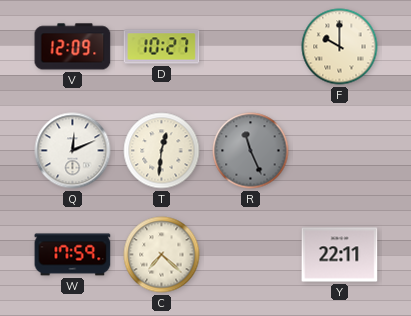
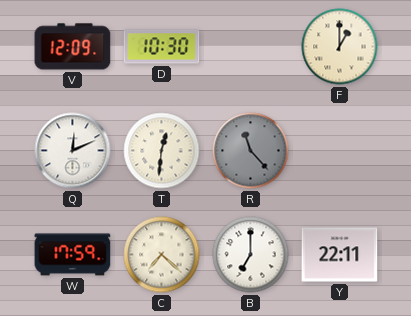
D: 10:27 -> 10:30 (162, 47)
F: 10:00 -> 1:00 (340, 47)
R: 11:26 -> 11:23 (251, 151)
B: none -> 7:00 (251, 255)
